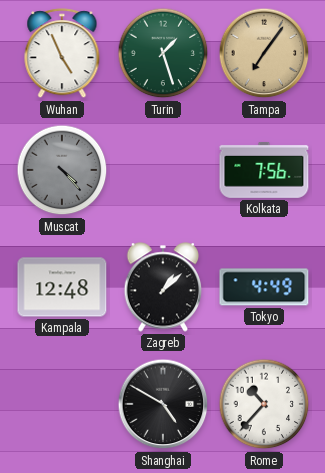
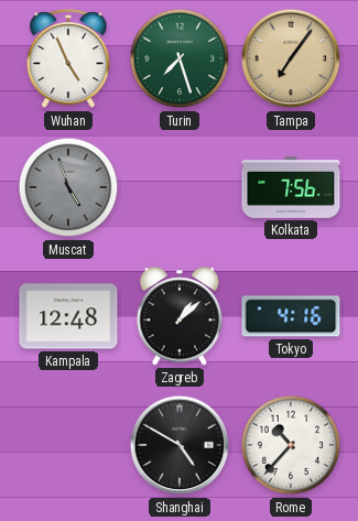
Turin: 1:27 -> 7:27 (180, 58)
Muscat: 4:23 -> 4:57 (68, 187)
Tokyo: 4:49 -> 4:16 (291, 316)
